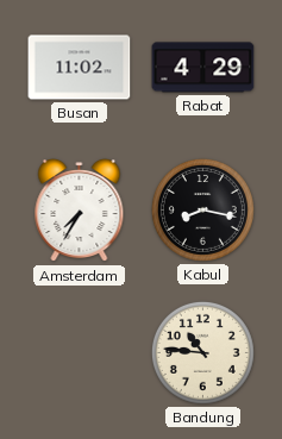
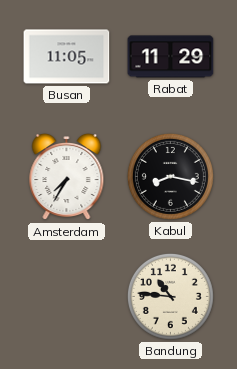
Busan: 11:02 -> 11:05 (67, 57)
Rabat: 4:29 -> 11:29 (171, 57)
